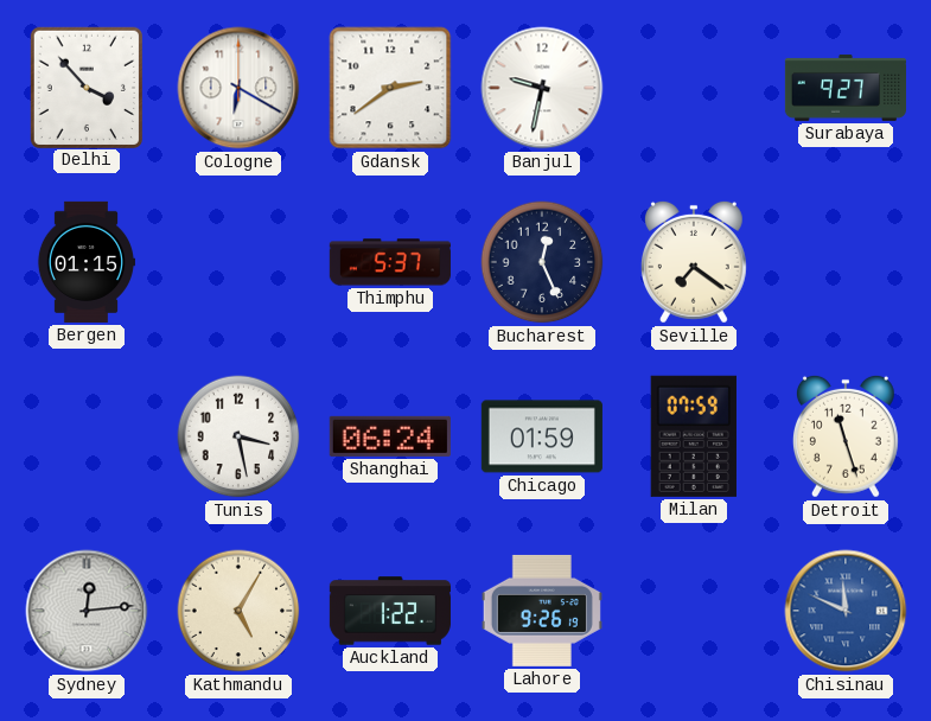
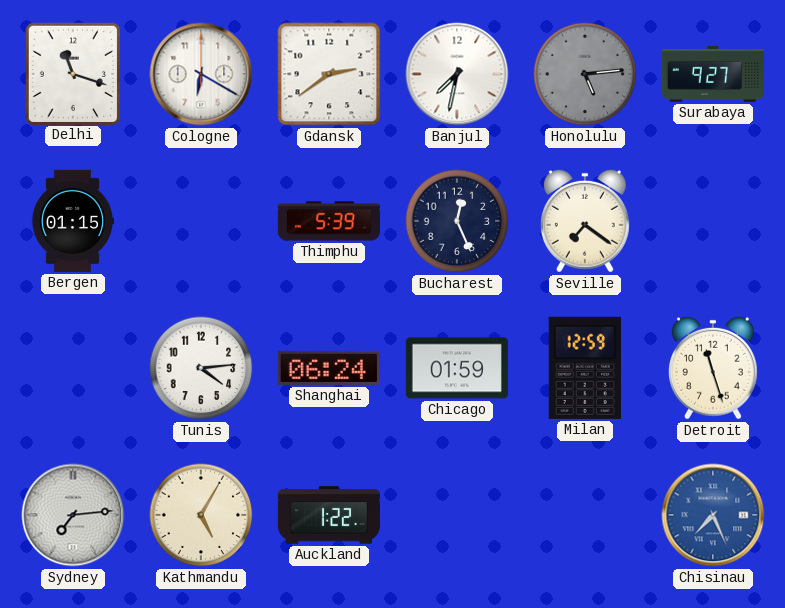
Delhi: 3:53 -> 11:18 (72, 73)
Banjul: 9:32 -> 7:32 (457, 74)
Honolulu: none -> 5:14 (585, 74)
Thimphu: 5:37 -> 5:39 (329, 221)
Tunis: 3:28 -> 4:14 (201, 368)
Milan: 07:59 -> 12:59 (585, 368)
Sydney: 12:14 -> 7:14 (73, 515)
Lahore: 9:26 -> none (542, 611)
Chisinau: 11:49 -> 7:26 (713, 515)
